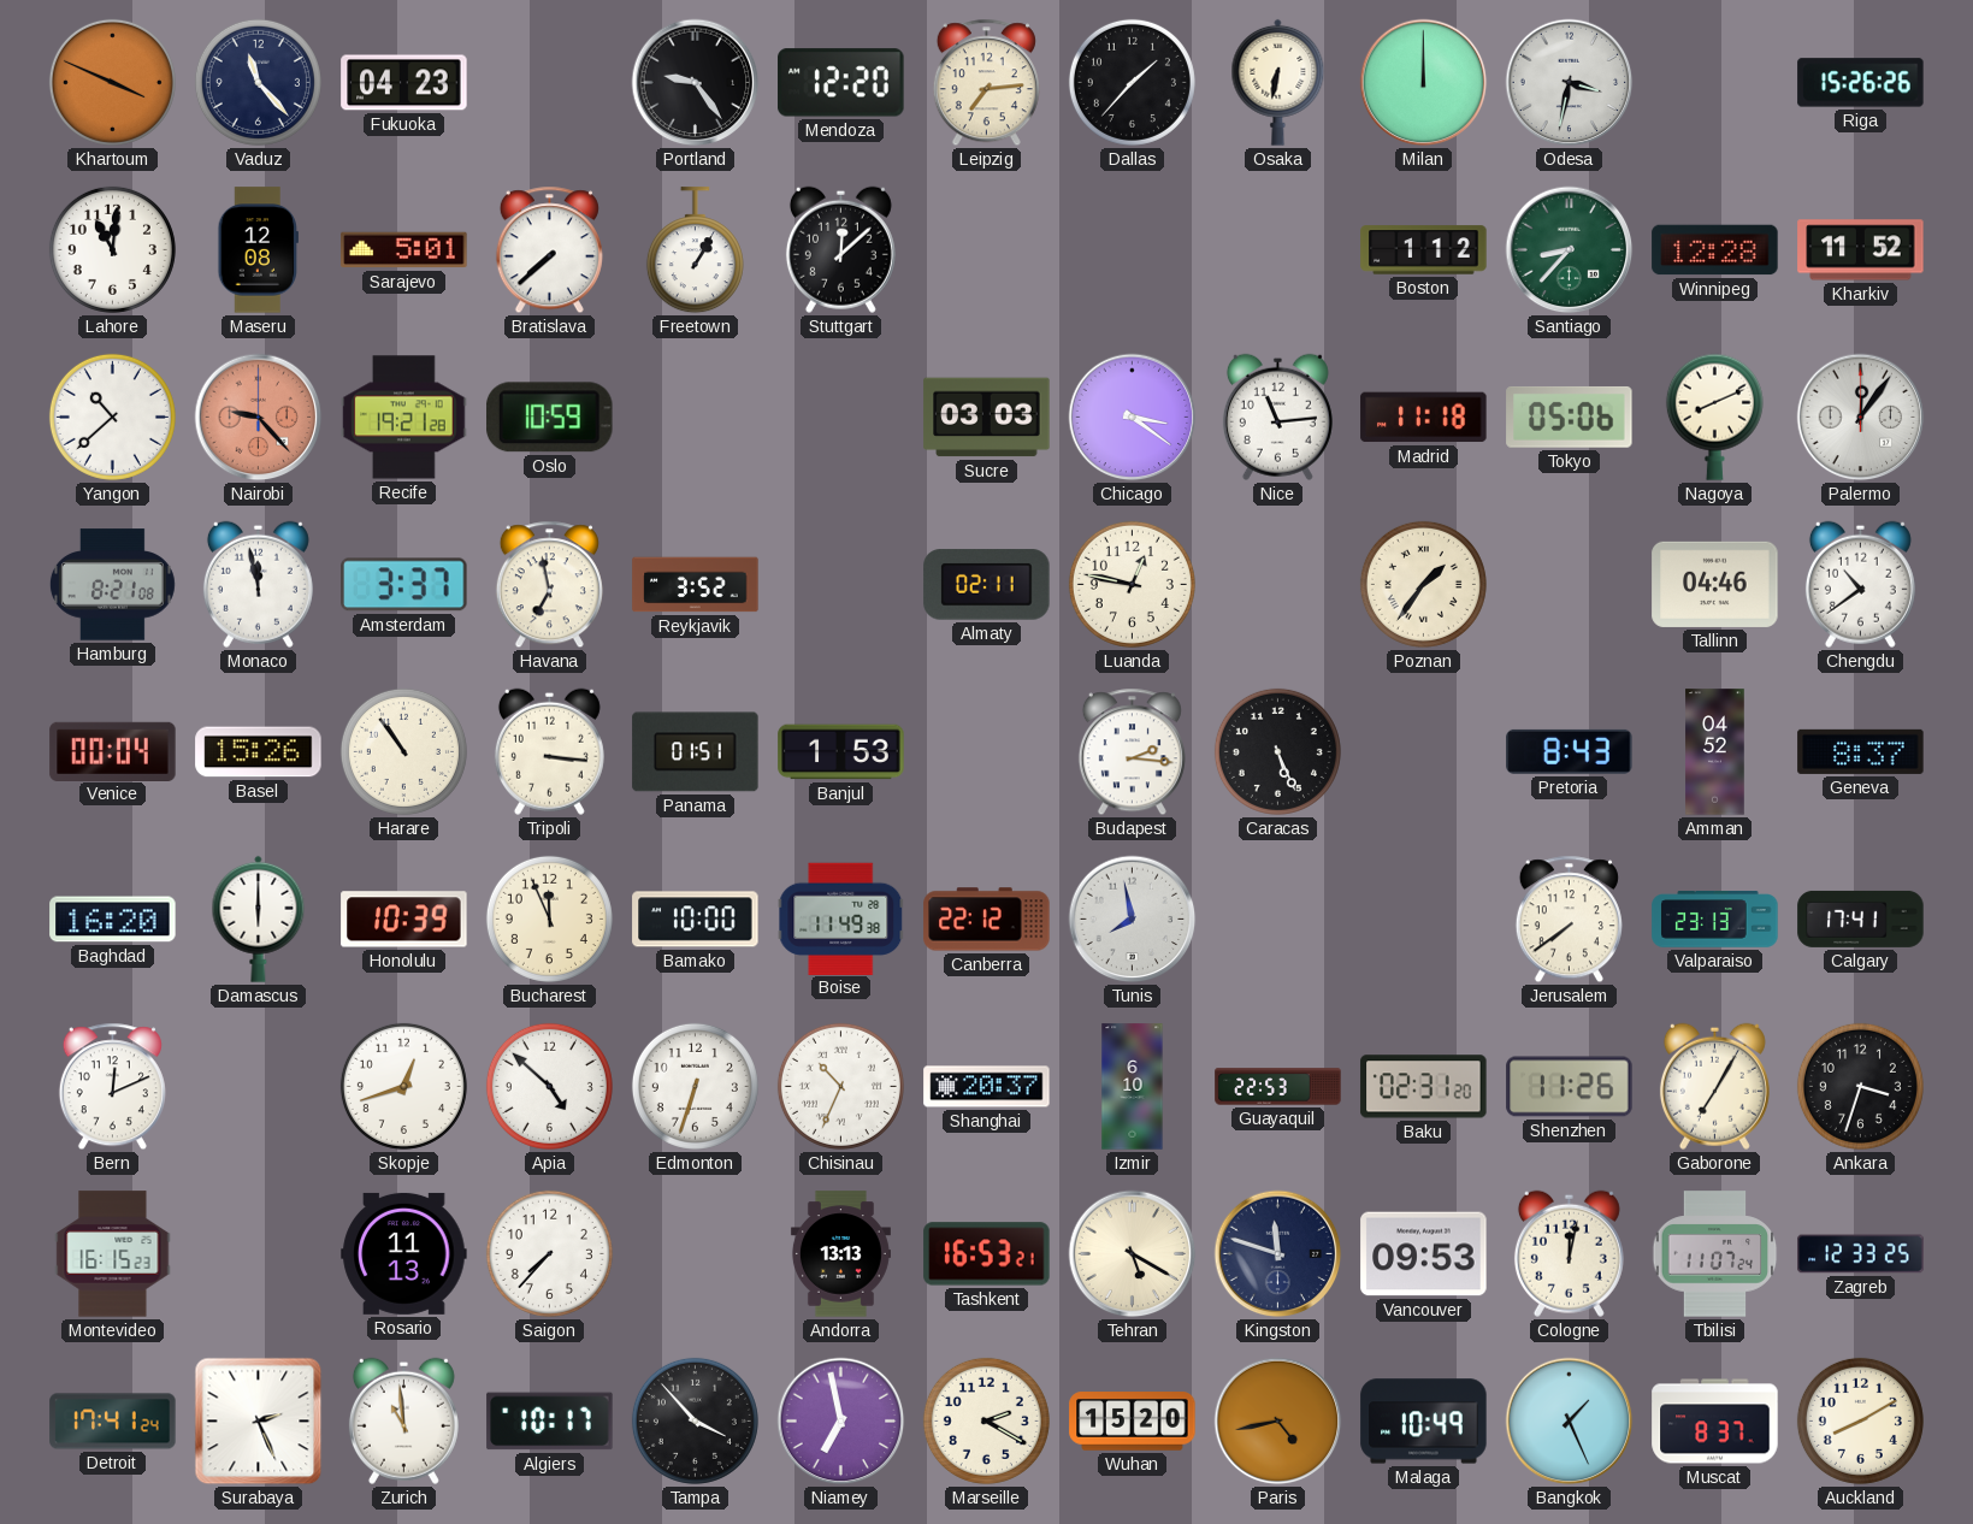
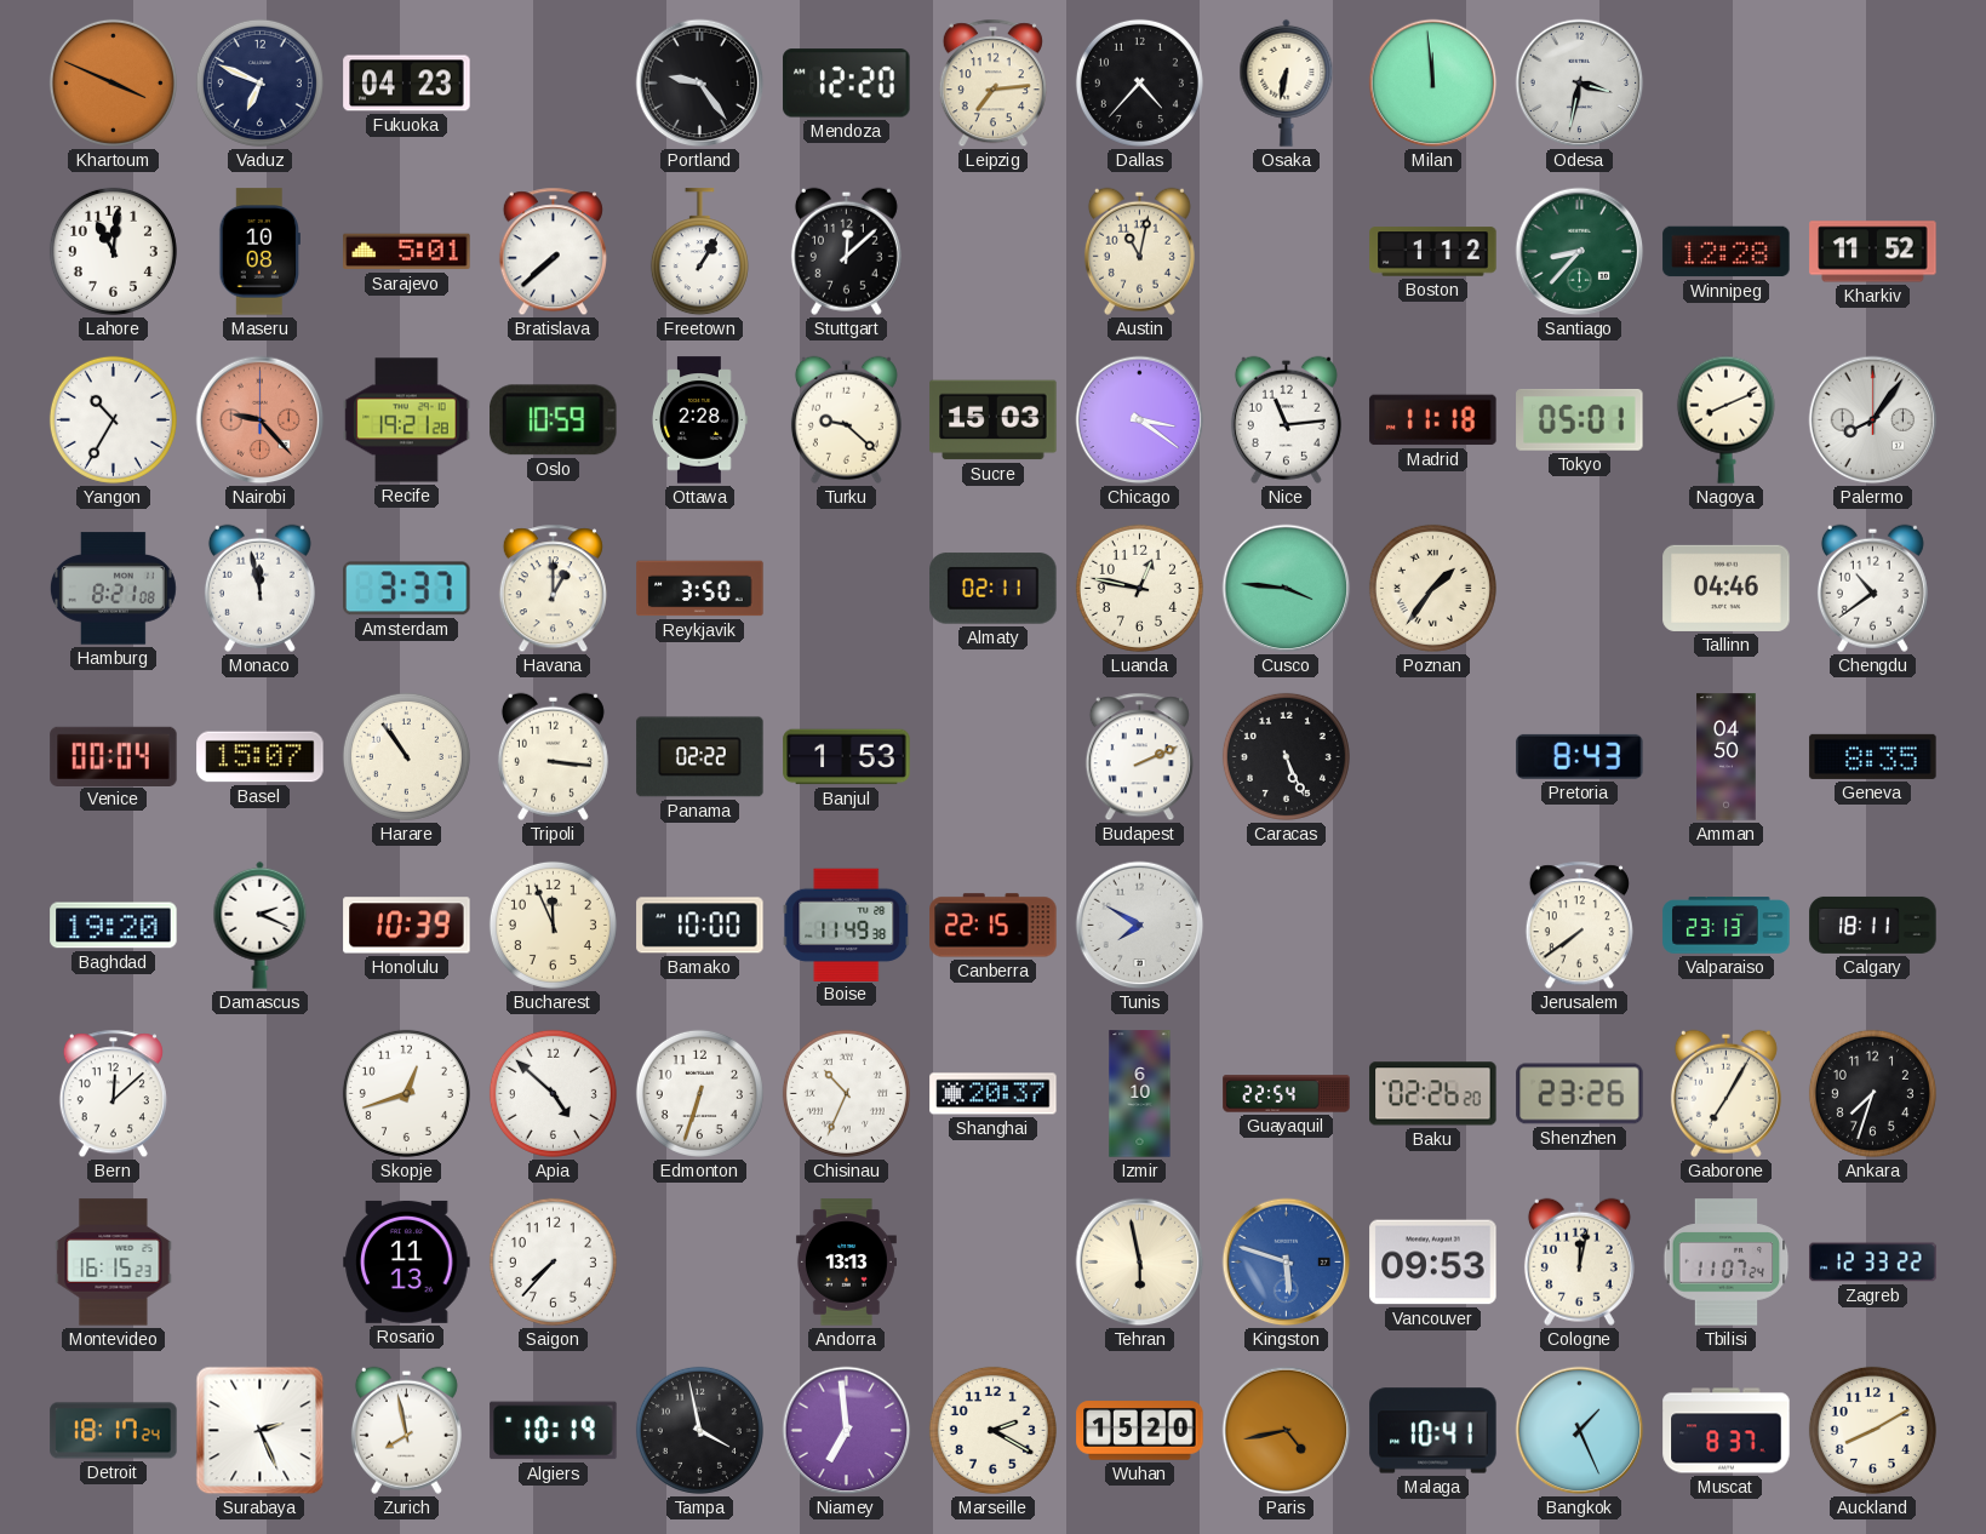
Vaduz: 11:23 -> 6:49 (259, 82)
Dallas: 1:37 -> 4:37 (1139, 82)
Milan: 12:00 -> 11:59 (1433, 84)
Riga: 15:26 -> none (1861, 83)
Maseru: 12:08 -> 10:08 (259, 252)
Austin: none -> 11:02 (1139, 251)
Yangon: 10:38 -> 10:35 (113, 419)
Ottawa: none -> 2:28 (699, 420)
Turku: none -> 9:22 (846, 419)
Sucre: 03:03 -> 15:03 (994, 420)
Tokyo: 05:06 -> 05:01 (1580, 419)
Palermo: 12:06 -> 8:06 (1873, 420)
Havana: 6:58 -> 1:00 (553, 589)
Reykjavik: 3:52 -> 3:50 (700, 589)
Cusco: none -> 3:46 (1287, 589)
Basel: 15:26 -> 15:07 (261, 757)
Panama: 01:51 -> 02:22 (700, 757)
Budapest: 2:16 -> 2:11 (1139, 757)
Amman: 04:52 -> 04:50 (1727, 757)
Geneva: 8:37 -> 8:35 (1873, 756)
Baghdad: 16:20 -> 19:20 (114, 926)
Damascus: 6:00 -> 2:19 (261, 925)
Canberra: 22:12 -> 22:15 (994, 926)
Tunis: 7:58 -> 7:50 (1140, 926)
Calgary: 17:41 -> 18:11 (1873, 925)
Bern: 12:11 -> 12:08 (113, 1094)
Guayaquil: 22:53 -> 22:54 (1287, 1094)
Baku: 02:31 -> 02:26 (1433, 1094)
Shenzhen: 11:26 -> 23:26 (1580, 1094)
Ankara: 3:33 -> 7:33 (1872, 1093)
Tashkent: 16:53 -> none (987, 1254)
Tehran: 5:20 -> 5:58 (1140, 1263)
Kingston: 11:48 -> 5:48 (1287, 1263)
Kingston dial: navy -> blue (1287, 1263)
Zagreb: 12:33:25 -> 12:33:22 (1873, 1263)
Detroit: 17:41 -> 18:17 (114, 1431)
Zurich: 10:59 -> 7:58 (406, 1430)
Algiers: 10:17 -> 10:19 (554, 1431)
Tampa: 3:53 -> 3:58 (699, 1430)
Niamey: 6:58 -> 6:59 (847, 1431)
Malaga: 10:49 -> 10:41 (1433, 1431)
